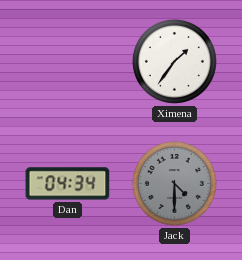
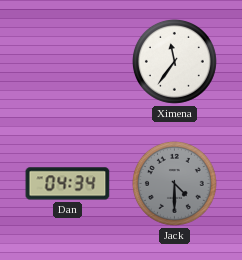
Ximena: 1:36 -> 11:36 (174, 61)
